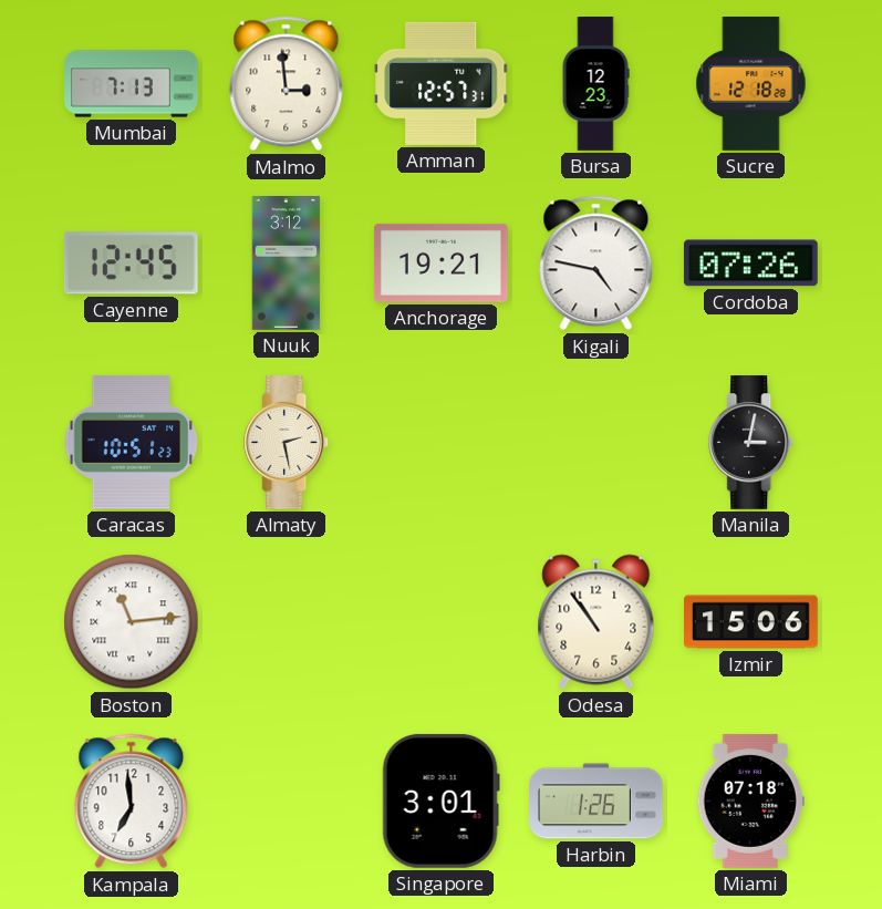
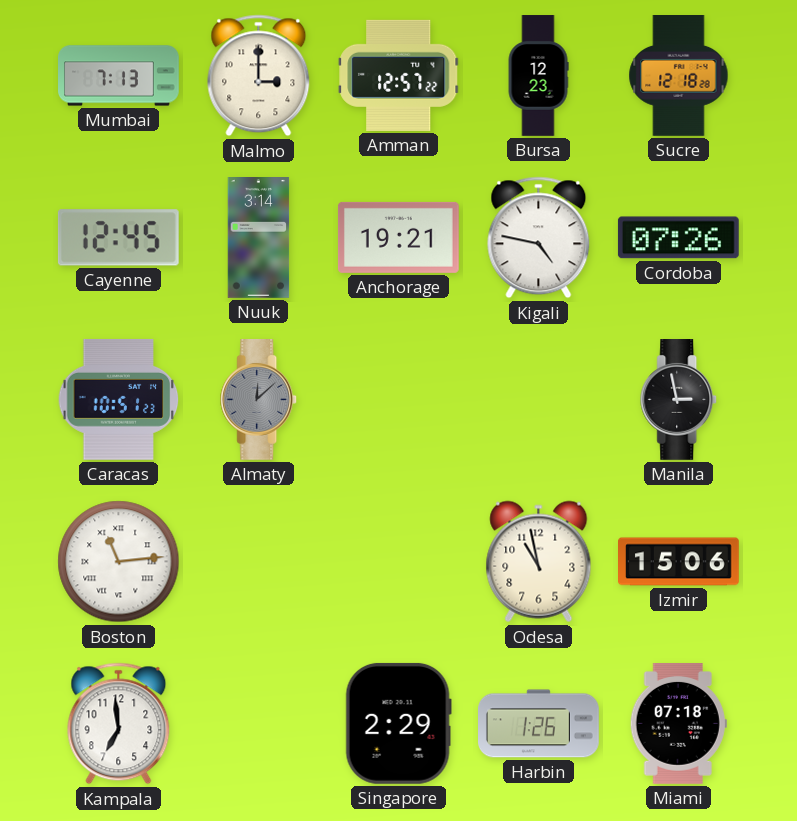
Malmo: 2:59 -> 3:00 (259, 76)
Amman: 12:57:31 -> 12:57:22 (399, 75)
Nuuk: 3:12 -> 3:14 (259, 238)
Almaty: 2:28 -> 12:08 (259, 400)
Almaty dial: cream -> grey (259, 400)
Manila: 3:02 -> 2:58 (679, 400)
Odesa: 10:54 -> 10:58 (539, 562)
Singapore: 3:01 -> 2:29 (398, 723)
